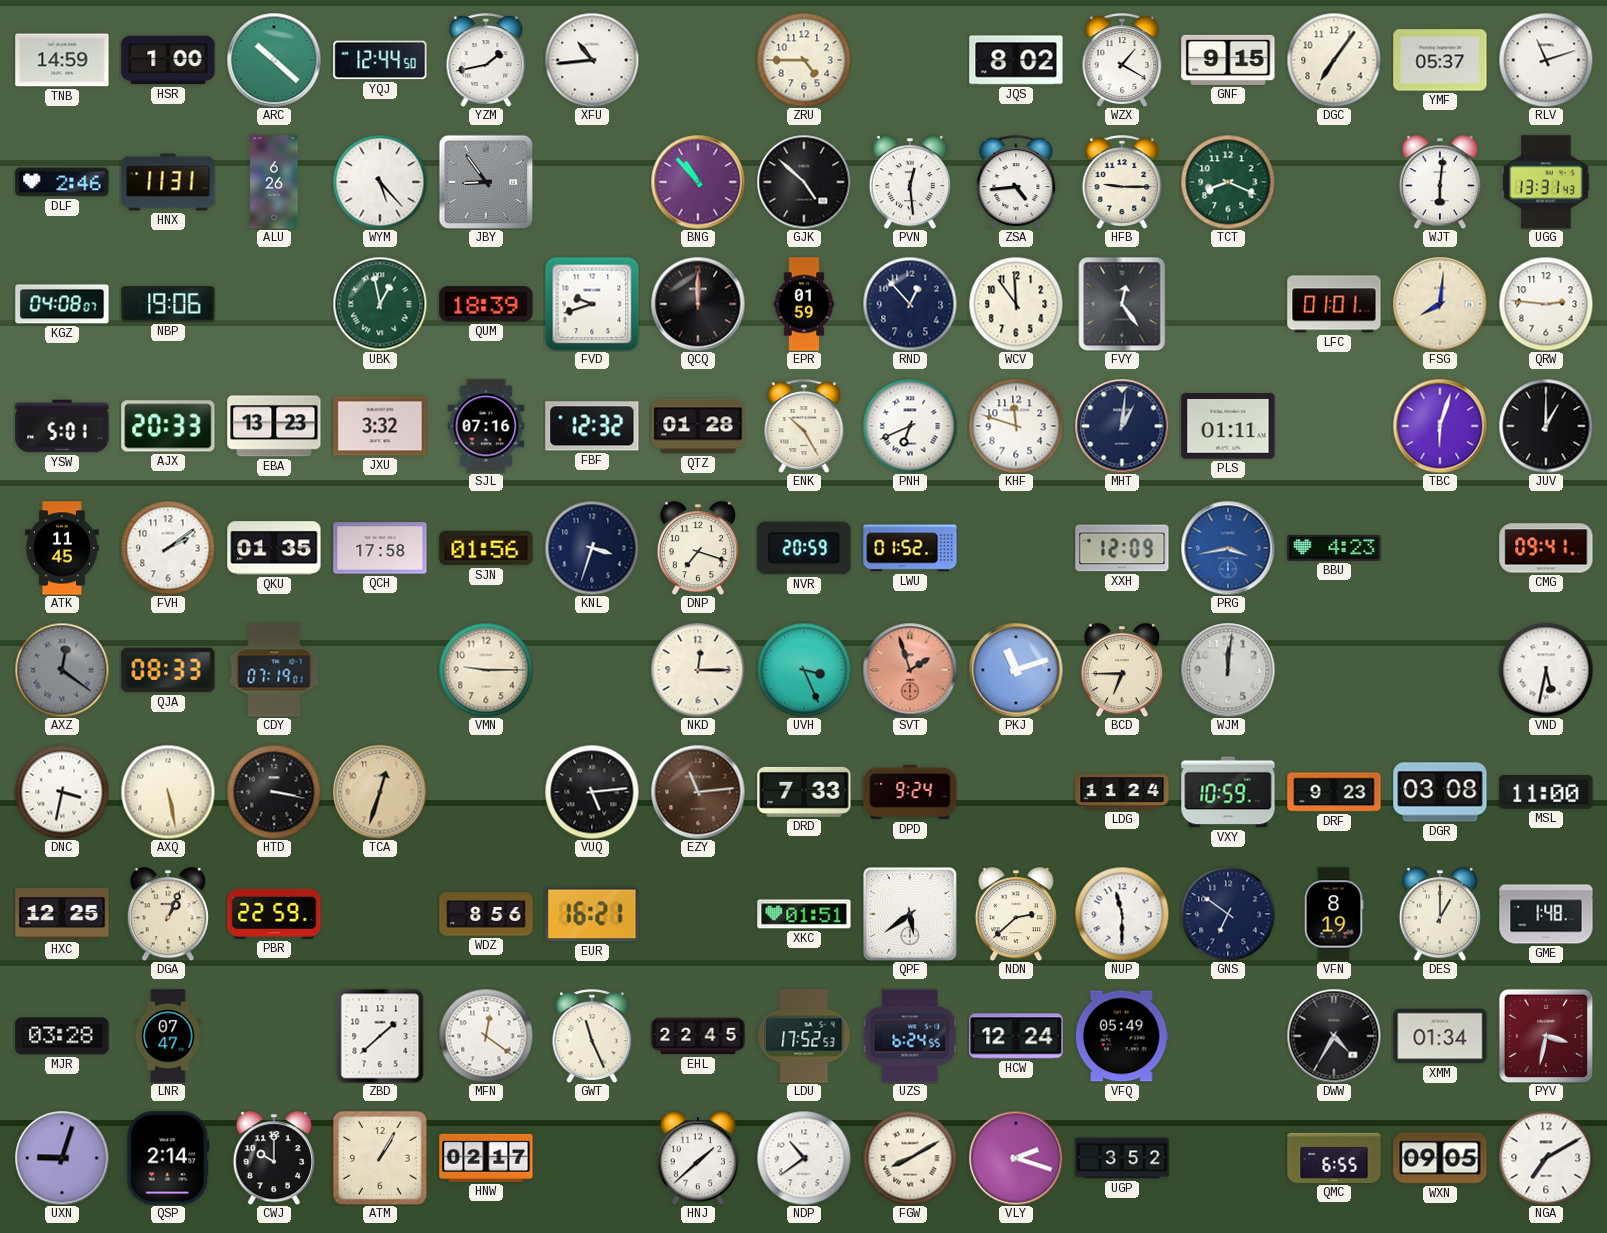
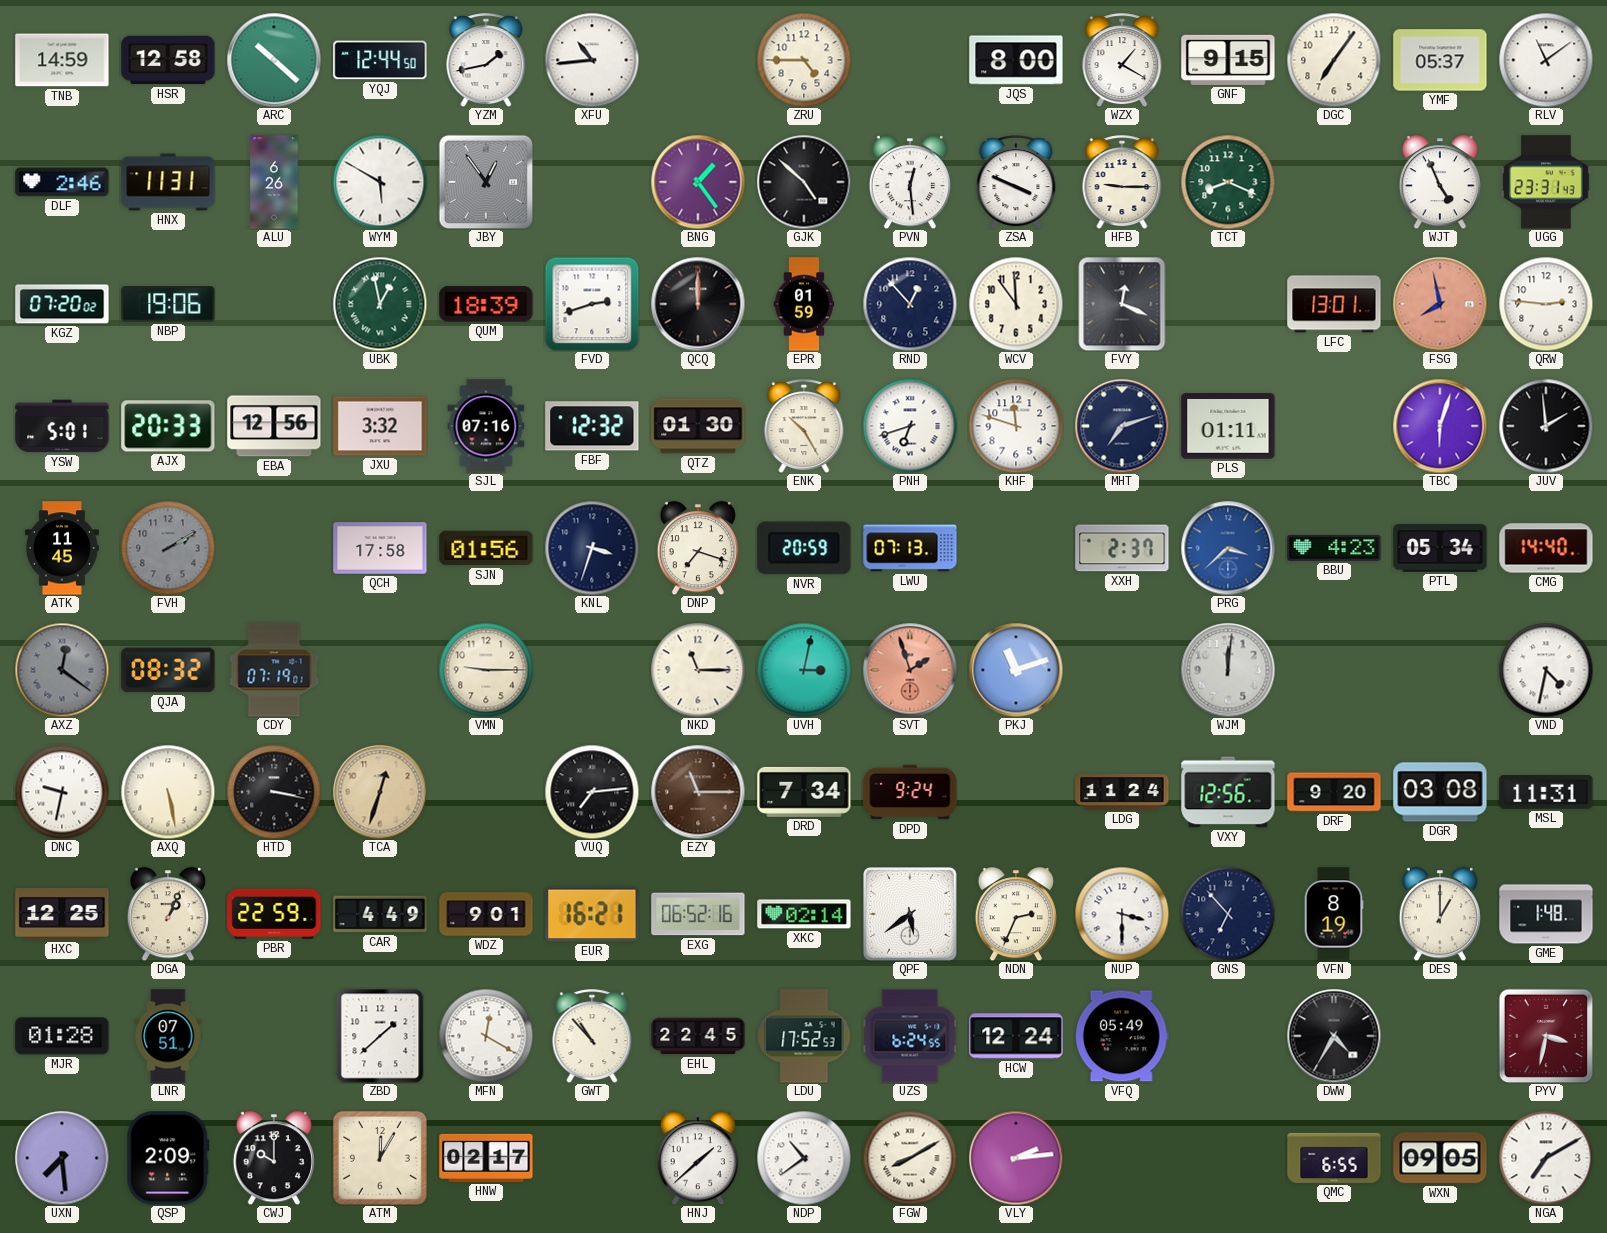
HSR: 1:00 -> 12:58 (168, 60)
JQS: 8:02 -> 8:00 (1016, 60)
RLV: 11:12 -> 11:09 (1546, 60)
WYM: 5:23 -> 5:50 (380, 182)
JBY: 8:54 -> 12:54 (486, 182)
BNG: 10:53 -> 1:24 (698, 182)
ZSA: 4:44 -> 3:49 (1016, 182)
WJT: 6:01 -> 4:56 (1440, 182)
UGG: 13:31 -> 23:31 (1546, 182)
KGZ: 04:08 -> 07:20 (62, 304)
FVD: 9:42 -> 2:42 (592, 304)
FVY: 12:24 -> 12:19 (1122, 304)
LFC: 01:01 -> 13:01 (1334, 304)
FSG: 8:01 -> 7:58 (1440, 304)
FSG dial: cream -> salmon (1440, 304)
EBA: 13:23 -> 12:56 (274, 426)
QTZ: 01:28 -> 01:30 (698, 426)
PNH: 6:41 -> 6:42 (910, 426)
MHT: 1:01 -> 7:12 (1122, 426)
JUV: 1:00 -> 1:59 (1546, 426)
FVH: 2:09 -> 2:10 (168, 548)
FVH dial: white -> grey (168, 548)
QKU: 01:35 -> none (274, 548)
LWU: 01:52 -> 07:13 (910, 548)
XXH: 12:09 -> 2:37 (1122, 548)
PRG: 3:43 -> 3:38 (1228, 548)
PTL: none -> 05:34 (1440, 548)
CMG: 09:41 -> 14:40 (1546, 548)
QJA: 08:33 -> 08:32 (168, 670)
NKD: 12:15 -> 11:15 (698, 670)
UVH: 3:26 -> 3:02 (804, 670)
BCD: 6:45 -> none (1122, 670)
VND: 5:32 -> 4:32 (1546, 670)
DNC: 3:32 -> 9:32 (62, 792)
VUQ: 5:14 -> 7:14 (592, 792)
EZY: 11:14 -> 11:15 (698, 792)
DRD: 7:33 -> 7:34 (804, 792)
VXY: 10:59 -> 12:56 (1228, 792)
DRF: 9:23 -> 9:20 (1334, 792)
MSL: 11:00 -> 11:31 (1546, 793)
CAR: none -> 4:49 (380, 914)
WDZ: 8:56 -> 9:01 (486, 914)
EXG: none -> 06:52 (698, 914)
XKC: 01:51 -> 02:14 (804, 914)
NDN: 2:38 -> 2:34 (1016, 914)
NUP: 11:30 -> 3:30 (1122, 914)
GNS: 6:51 -> 6:53 (1228, 914)
MJR: 03:28 -> 01:28 (62, 1036)
LNR: 07:47 -> 07:51 (168, 1036)
MFN: 12:21 -> 12:20 (486, 1036)
GWT: 11:26 -> 10:53 (592, 1036)
XMM: 01:34 -> none (1440, 1036)
UXN: 9:03 -> 7:29 (62, 1158)
QSP: 2:14 -> 2:09 (168, 1158)
ATM: 1:05 -> 12:05 (380, 1158)
VLY: 2:18 -> 2:14 (1016, 1158)
UGP: 3:52 -> none (1122, 1158)
